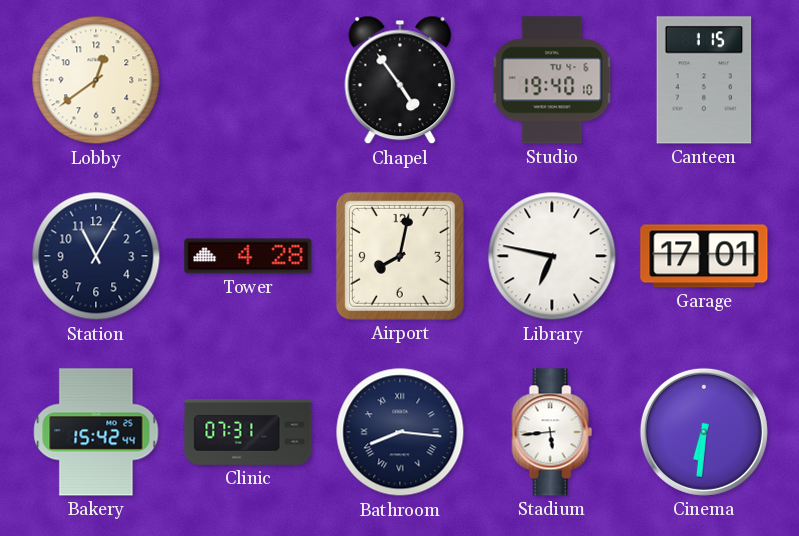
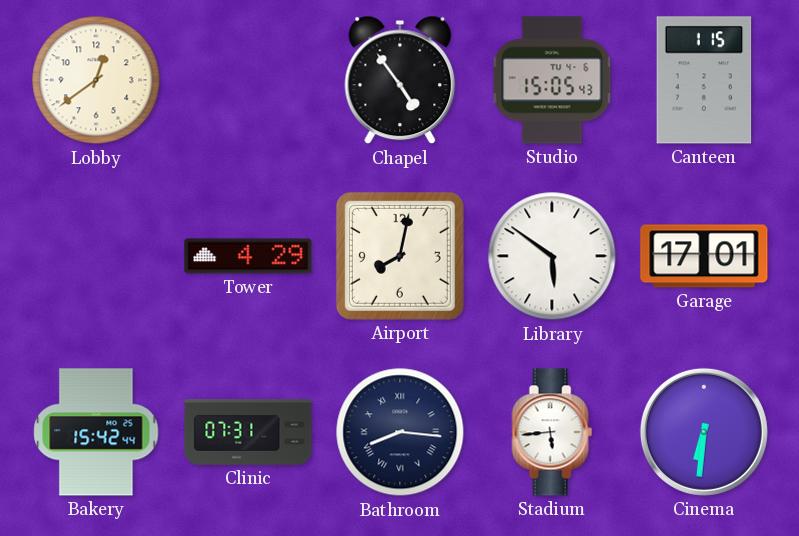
Studio: 19:40 -> 15:05 (552, 80)
Station: 11:05 -> none (96, 256)
Tower: 4:28 -> 4:29 (248, 256)
Library: 6:47 -> 5:51 (552, 256)
